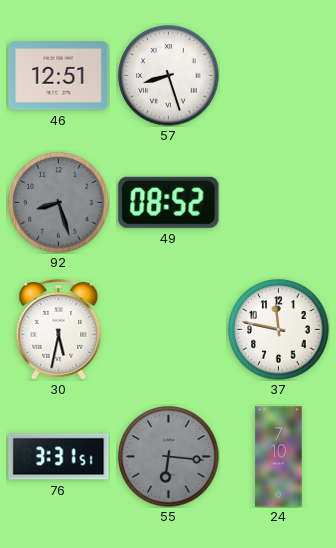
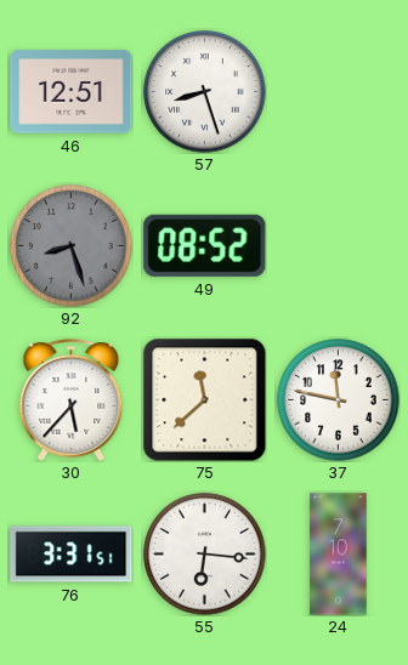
30: 5:32 -> 5:37 (72, 400)
75: none -> 11:38 (204, 399)
55 dial: grey -> white (205, 555)
